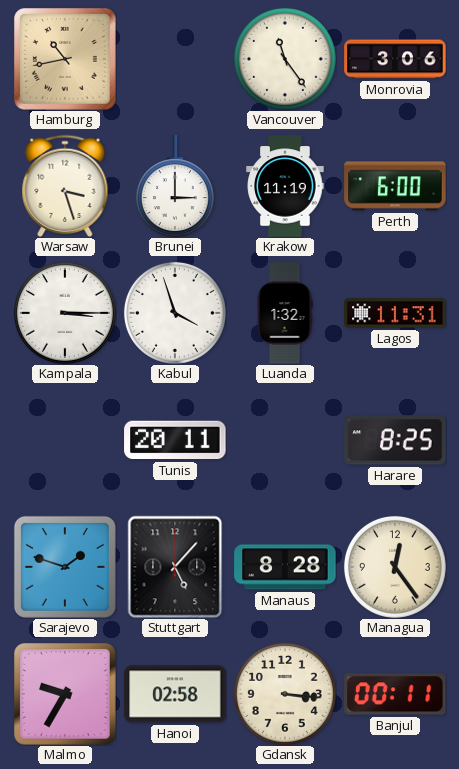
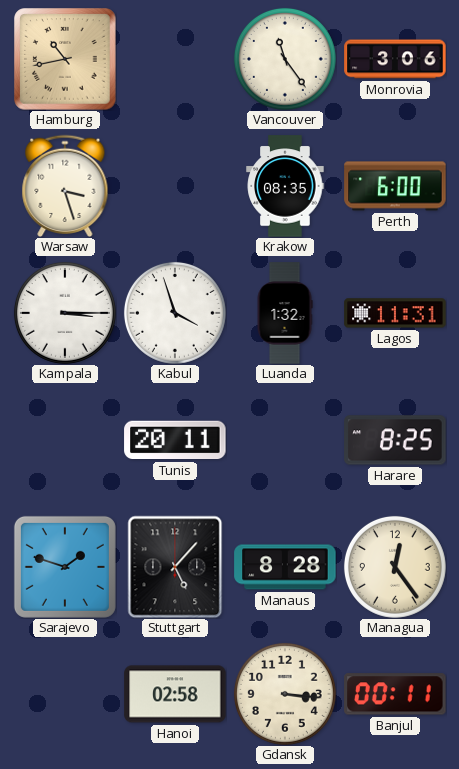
Brunei: 3:00 -> none (175, 186)
Krakow: 11:19 -> 08:35 (285, 186)
Malmo: 9:35 -> none (65, 694)
